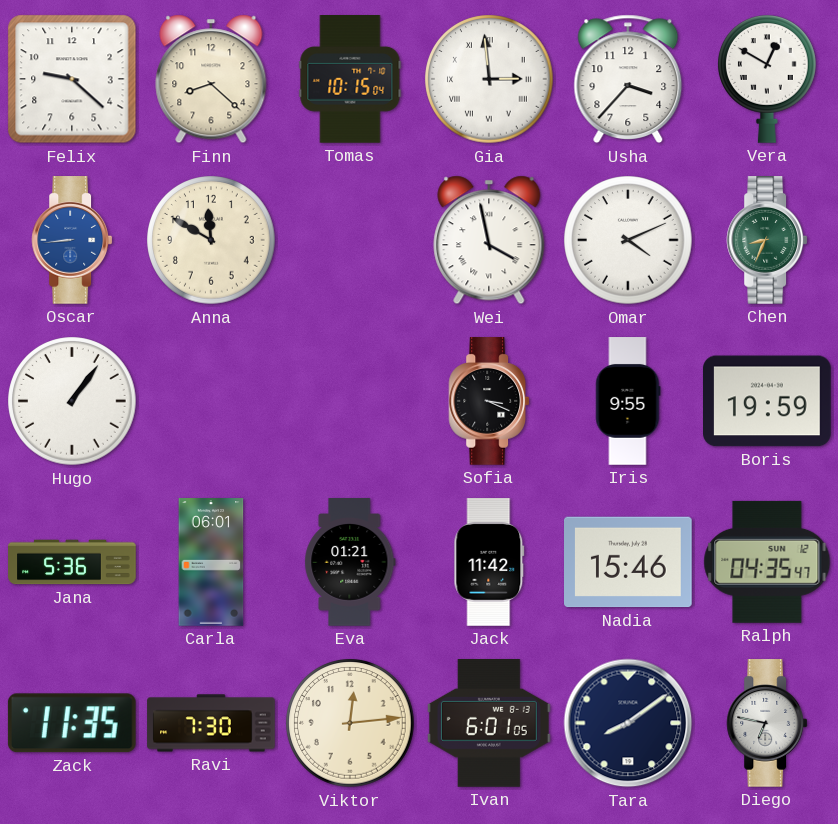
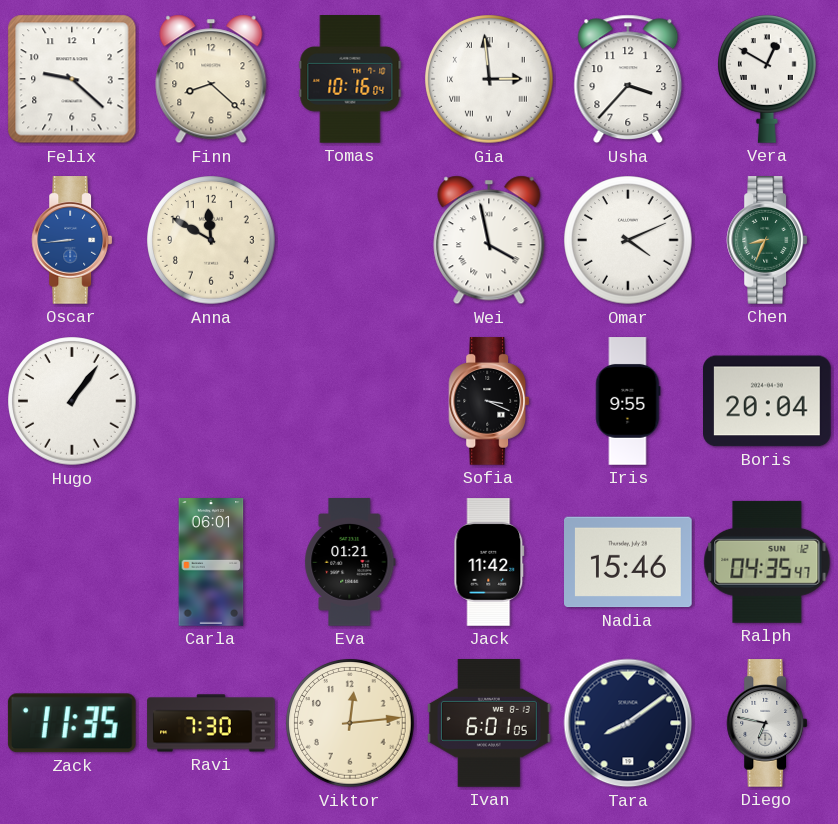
Tomas: 10:15 -> 10:16 (350, 79)
Boris: 19:59 -> 20:04 (768, 401)
Jana: 5:36 -> none (72, 562)
